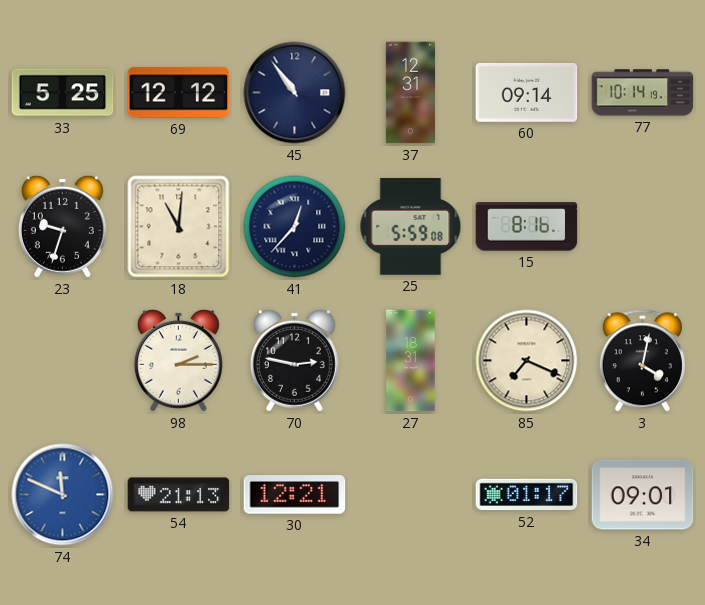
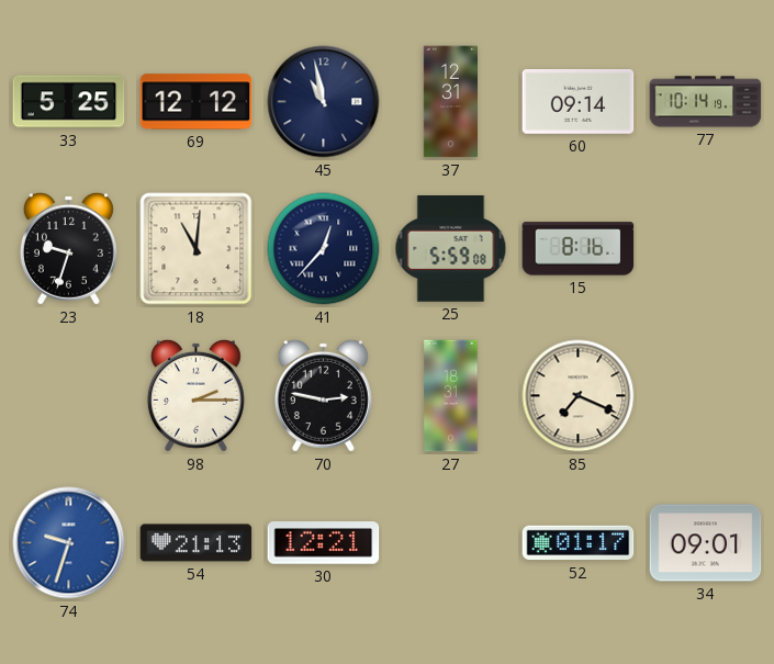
45: 10:54 -> 10:58 (324, 102)
3: 4:02 -> none (642, 361)
74: 11:49 -> 9:33 (69, 543)
